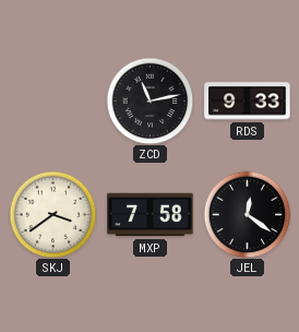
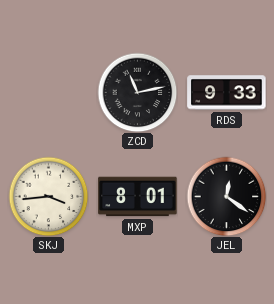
SKJ: 3:39 -> 3:44 (48, 196)
MXP: 7:58 -> 8:01 (138, 197)
